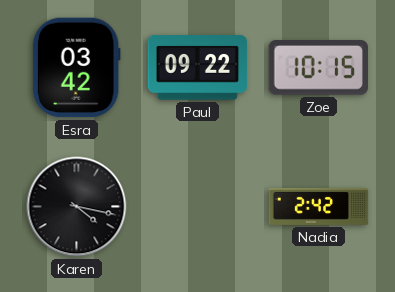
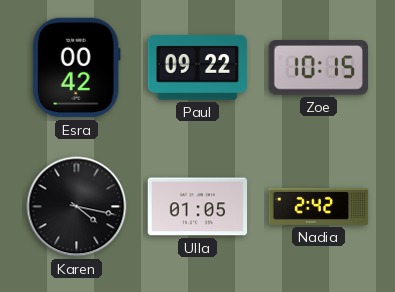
Esra: 03:42 -> 00:42 (76, 68)
Ulla: none -> 01:05 (198, 207)
